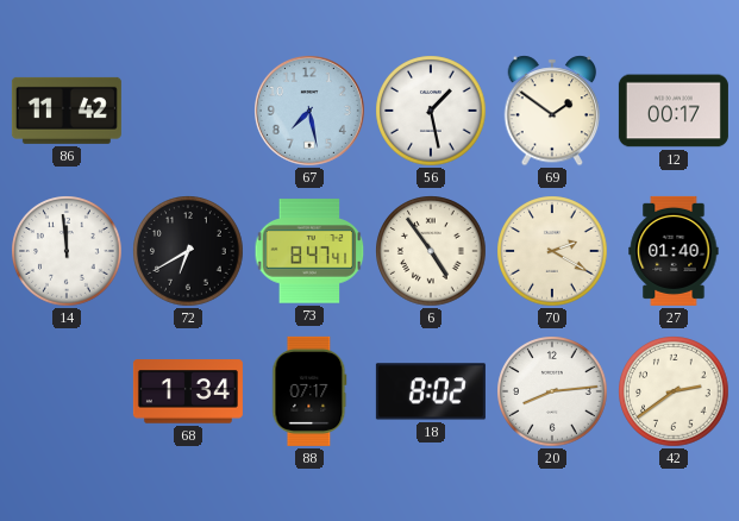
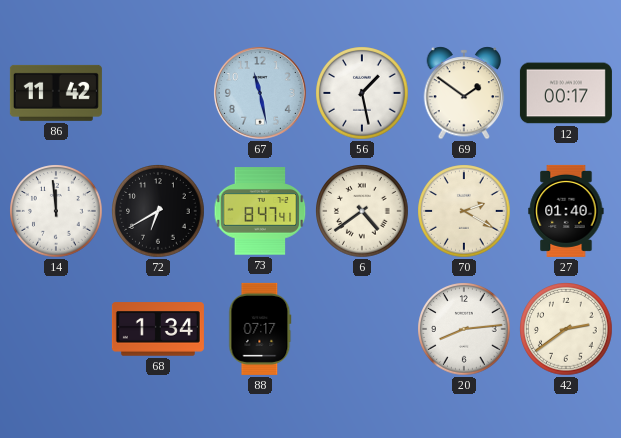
67: 7:28 -> 11:28 (261, 94)
6: 4:54 -> 4:39 (362, 211)
18: 8:02 -> none (431, 391)
